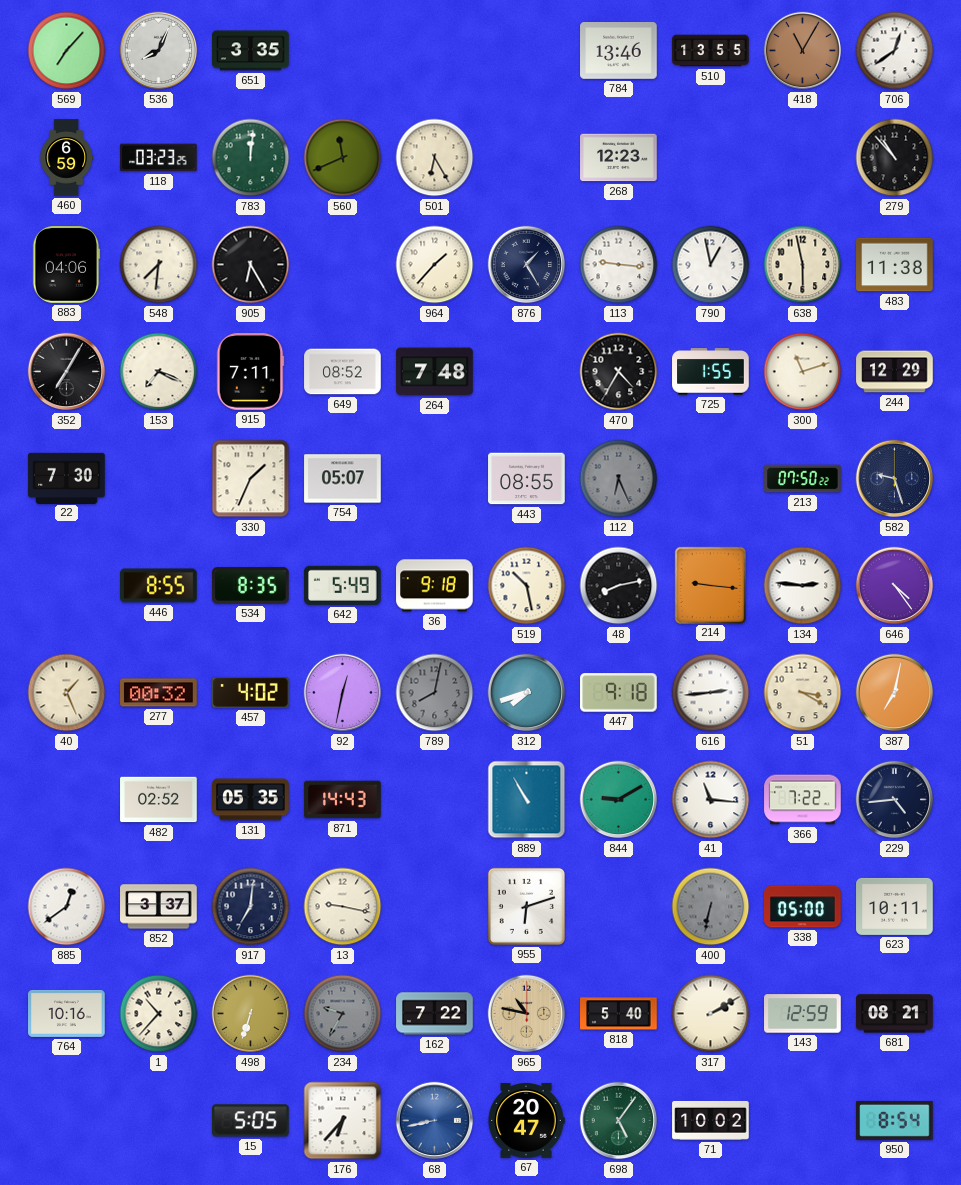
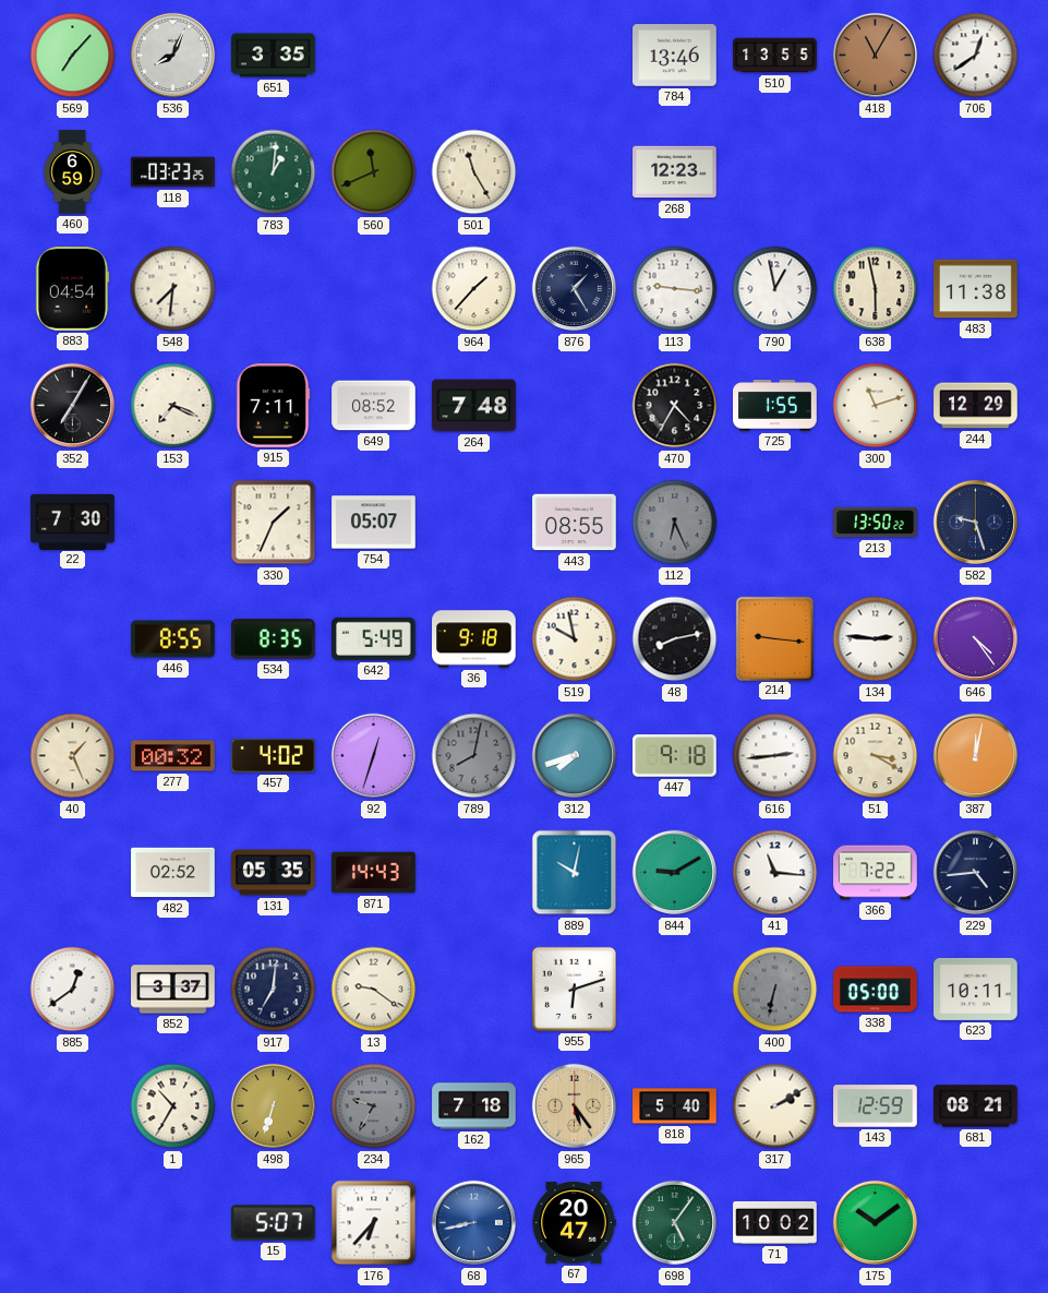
783: 12:01 -> 1:01 (274, 172)
501: 6:25 -> 11:25 (474, 172)
279: 10:53 -> none (895, 158)
883: 04:06 -> 04:54 (72, 289)
905: 6:25 -> none (251, 265)
213: 07:50 -> 13:50 (876, 523)
519: 10:28 -> 9:58 (575, 639)
92: 12:32 -> 12:33 (374, 756)
387: 7:02 -> 12:02 (976, 756)
889: 10:55 -> 10:02 (575, 873)
13: 9:17 -> 9:21 (374, 990)
764: 10:16 -> none (67, 1013)
1: 10:37 -> 10:35 (173, 1106)
162: 7:22 -> 7:18 (474, 1106)
965: 10:47 -> 5:24 (575, 1106)
15: 5:05 -> 5:07 (274, 1223)
175: none -> 10:09 (876, 1223)
950: 8:54 -> none (895, 1120)
